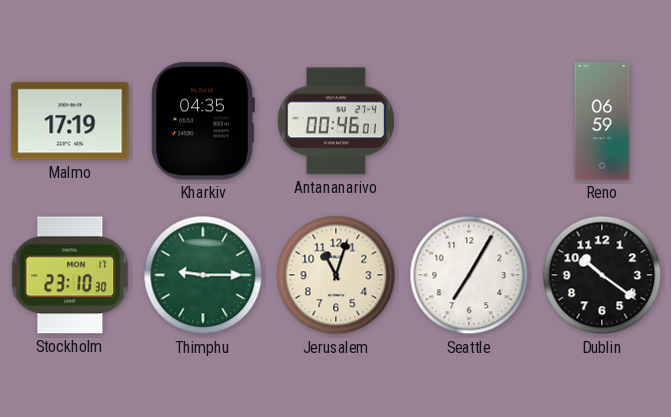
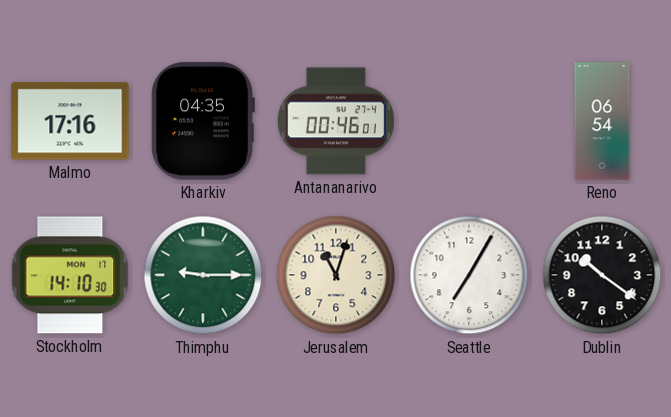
Malmo: 17:19 -> 17:16 (70, 121)
Reno: 06:59 -> 06:54 (602, 121)
Stockholm: 23:10 -> 14:10 (70, 275)
